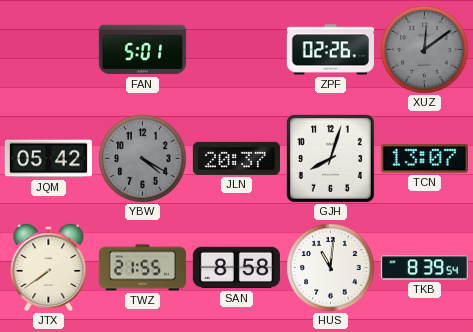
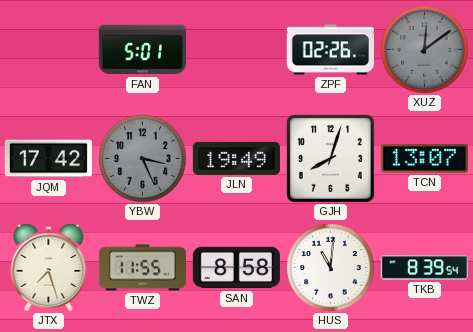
JQM: 05:42 -> 17:42 (48, 159)
YBW: 4:20 -> 3:26 (143, 159)
JLN: 20:37 -> 19:49 (236, 158)
JTX: 7:39 -> 7:27 (49, 267)
TWZ: 21:55 -> 11:55 (142, 268)
